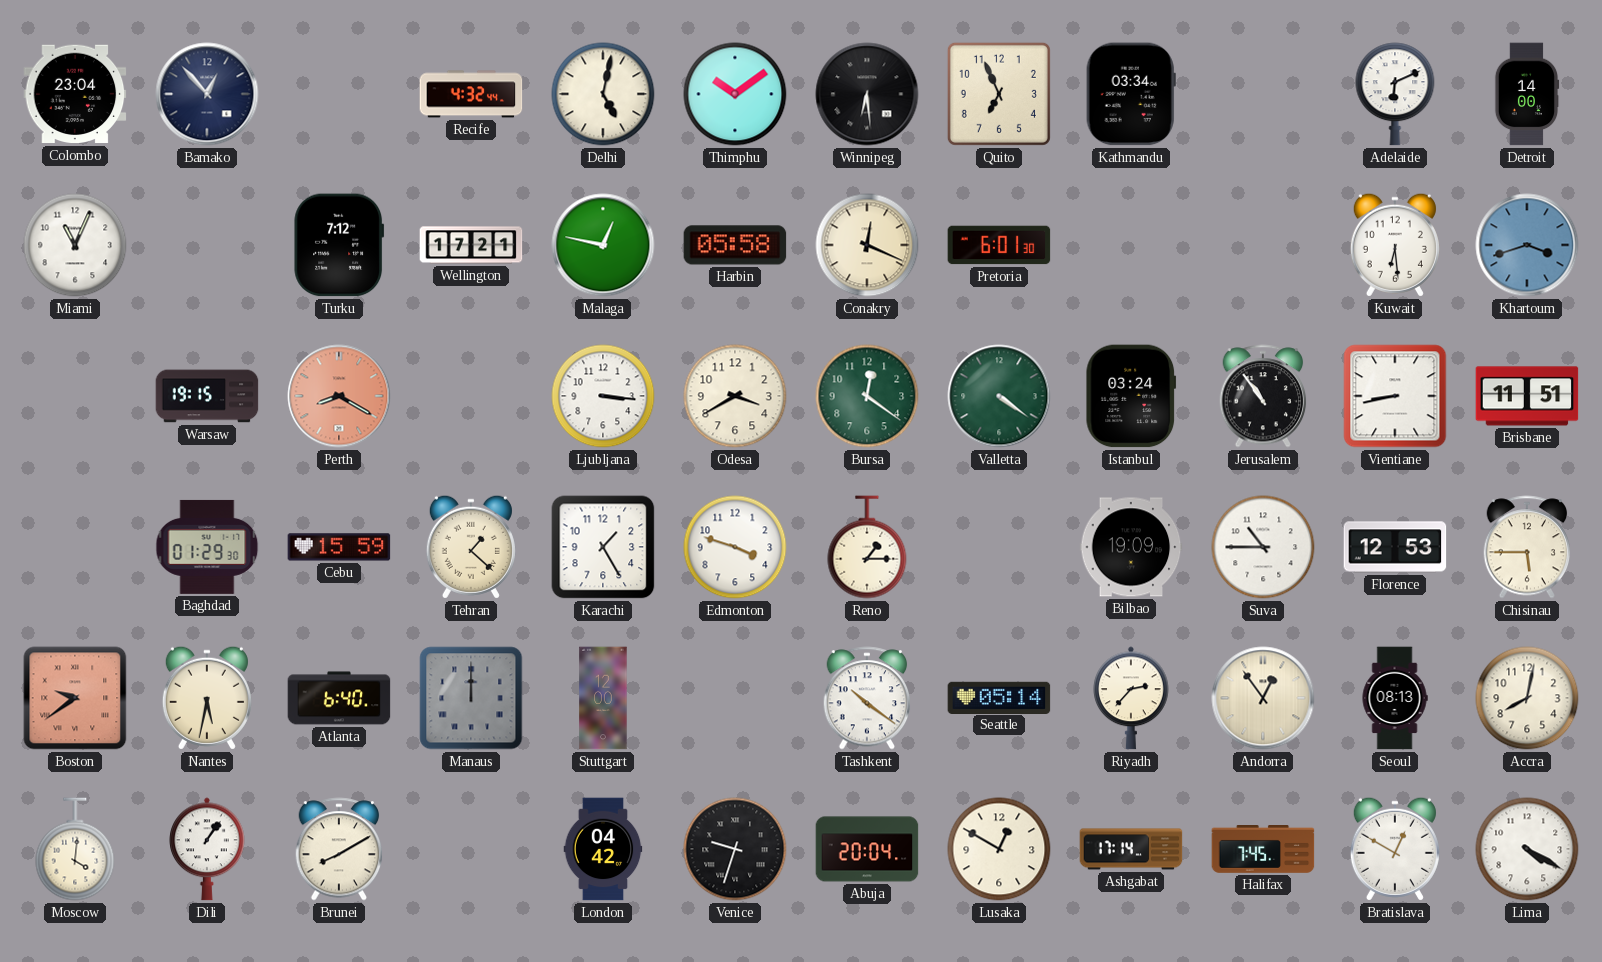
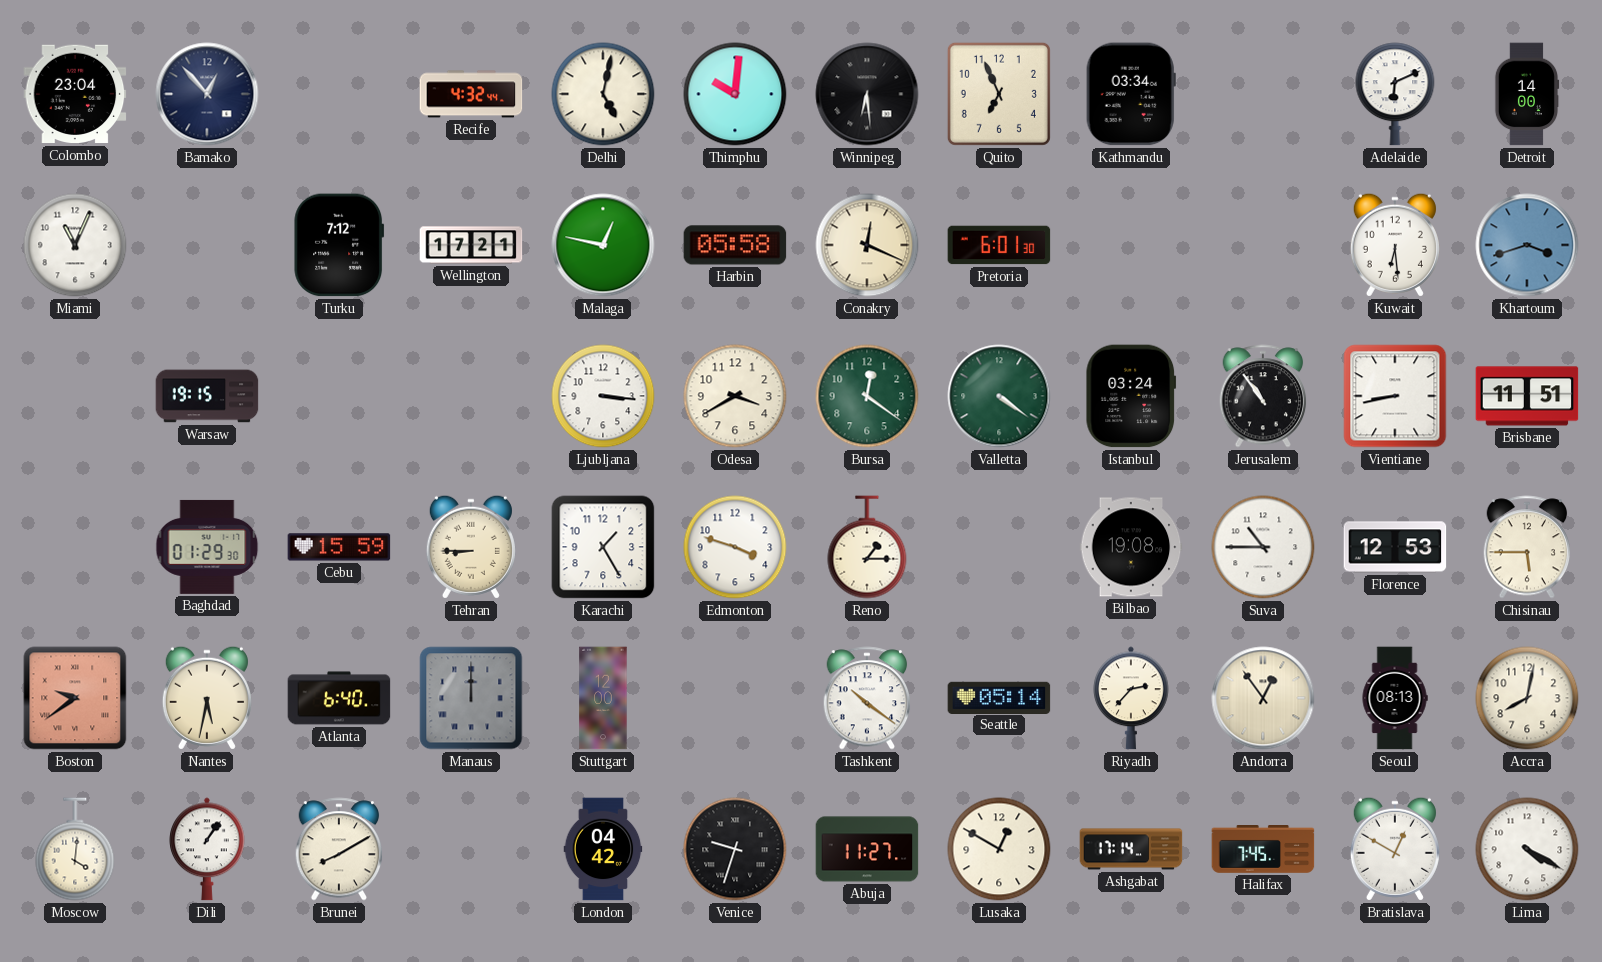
Thimphu: 10:09 -> 10:01 (735, 94)
Perth: 8:20 -> none (339, 396)
Tehran: 1:22 -> 8:45 (471, 547)
Bilbao: 19:09 -> 19:08 (1131, 547)
Abuja: 20:04 -> 11:27 (867, 849)
